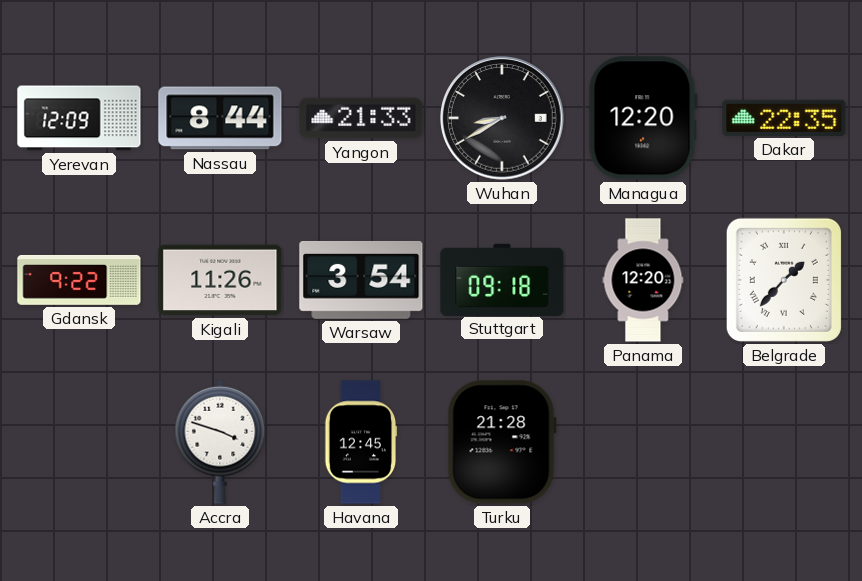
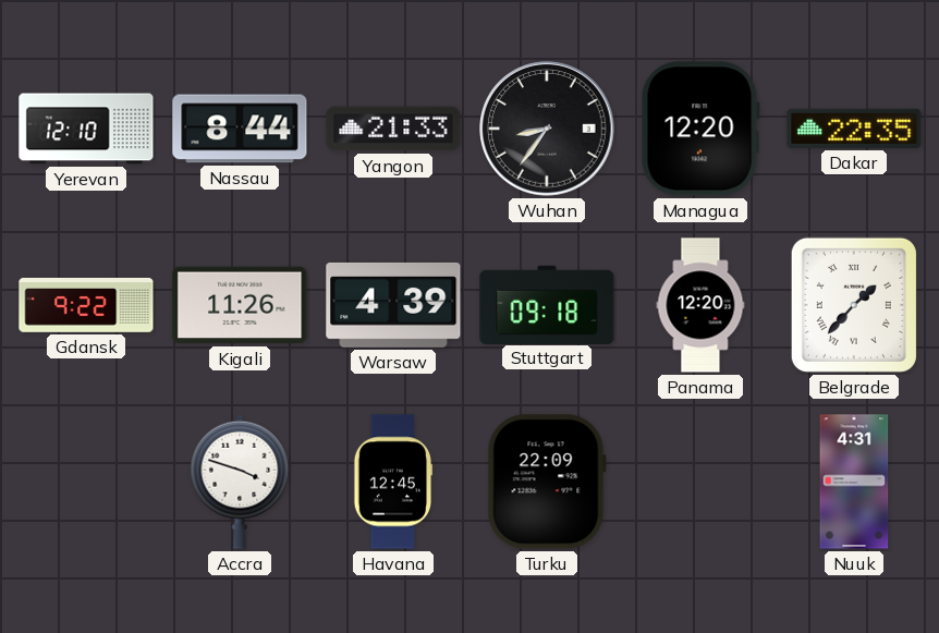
Yerevan: 12:09 -> 12:10 (86, 129)
Wuhan: 8:40 -> 8:36 (547, 129)
Warsaw: 3:54 -> 4:39 (393, 305)
Turku: 21:28 -> 22:09 (547, 482)
Nuuk: none -> 4:31 (854, 482)
